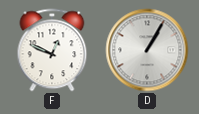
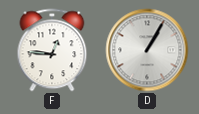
F: 12:49 -> 12:46 (52, 50)
